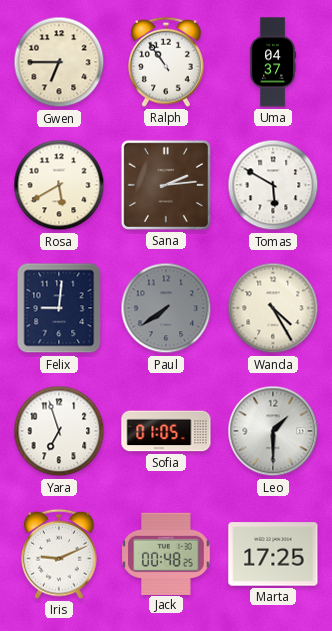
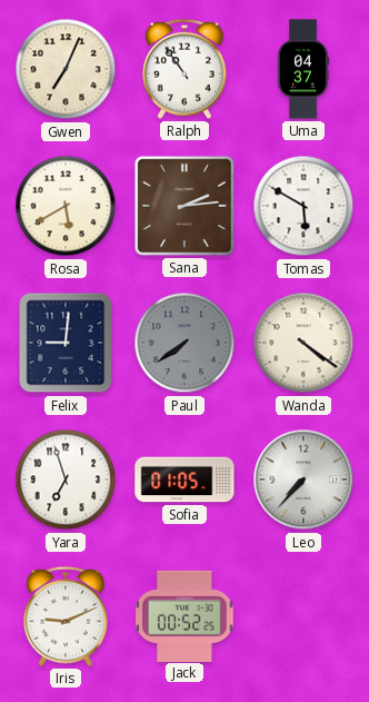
Gwen: 6:45 -> 7:04 (66, 69)
Wanda: 4:25 -> 4:21 (303, 343)
Leo: 1:30 -> 7:37 (303, 479)
Jack: 00:48 -> 00:52 (184, 615)
Marta: 17:25 -> none (273, 554)
